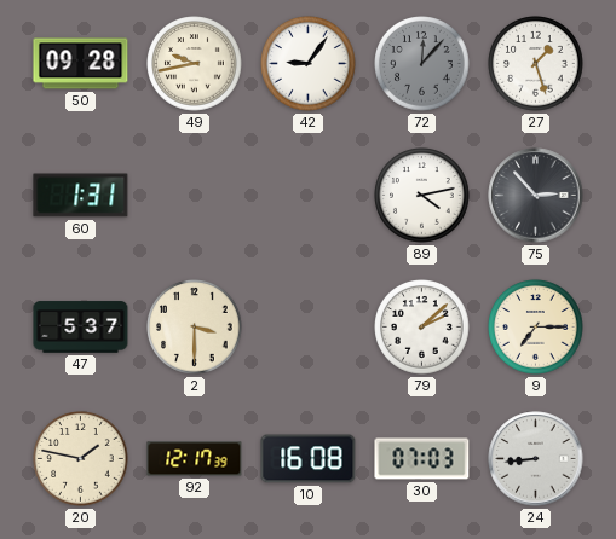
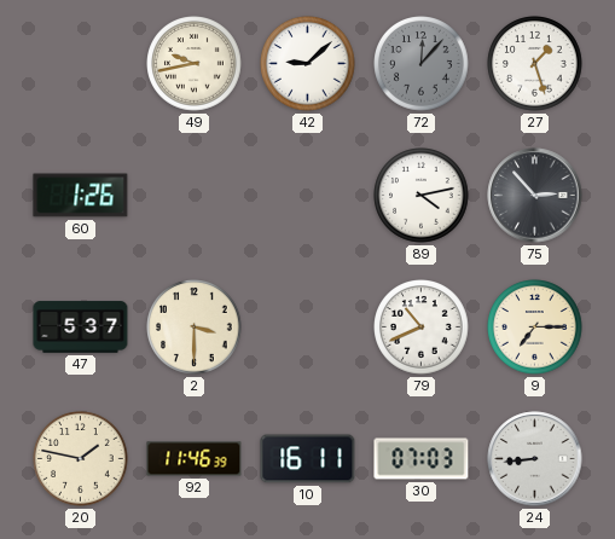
50: 09:28 -> none (81, 64)
42: 9:06 -> 9:08 (308, 64)
60: 1:31 -> 1:26 (81, 196)
79: 2:08 -> 10:41 (422, 328)
92: 12:17 -> 11:46 (195, 459)
10: 16:08 -> 16:11 (308, 459)
